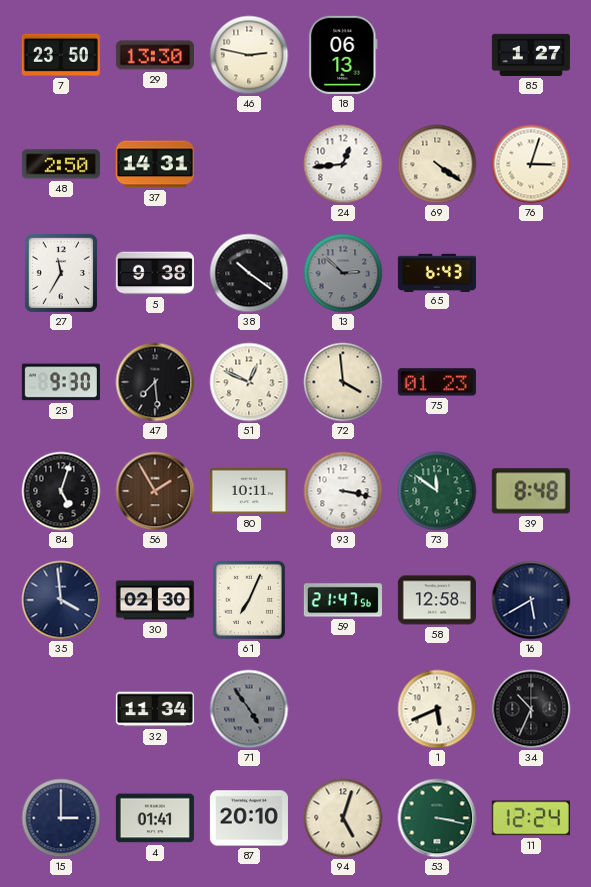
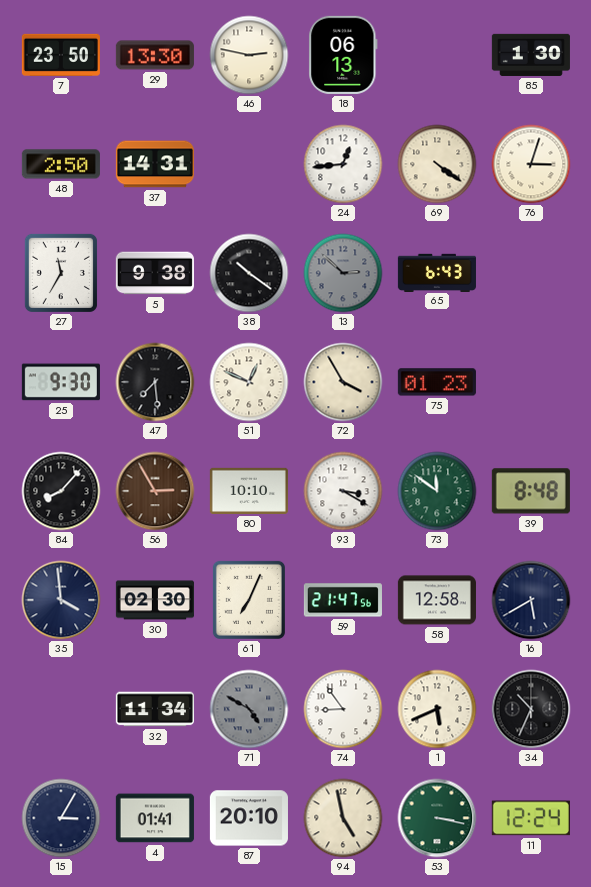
85: 1:27 -> 1:30 (531, 55)
72: 3:59 -> 3:55 (343, 382)
84: 5:03 -> 8:07 (61, 491)
56: 1:55 -> 2:55 (155, 491)
80: 10:11 -> 10:10 (249, 491)
93: 3:17 -> 3:20 (343, 491)
71: 4:54 -> 4:50 (249, 709)
74: none -> 8:54 (343, 709)
15: 3:00 -> 3:05 (61, 818)
94: 5:03 -> 4:58 (343, 818)
